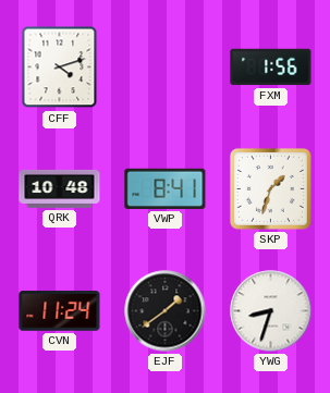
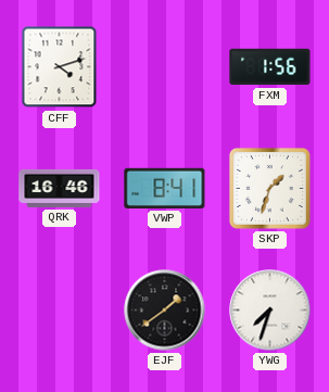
QRK: 10:48 -> 16:46 (60, 188)
CVN: 11:24 -> none (60, 311)
YWG: 8:33 -> 7:33 (270, 311)
